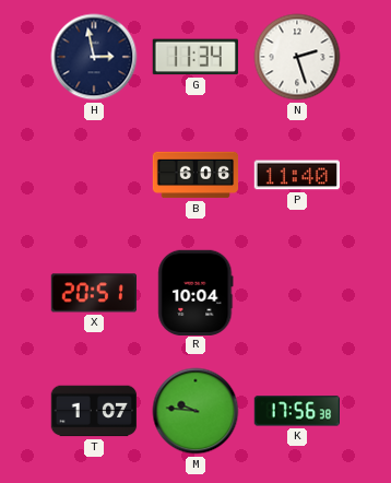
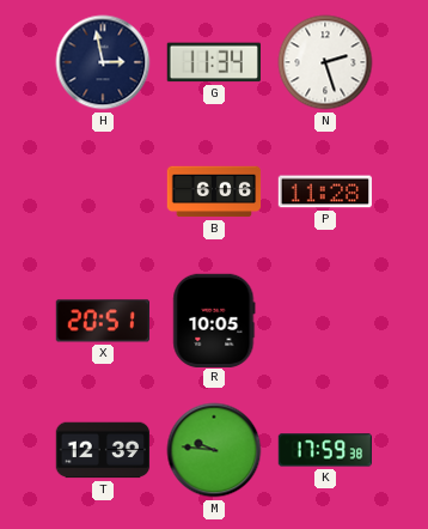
P: 11:40 -> 11:28 (325, 191)
R: 10:04 -> 10:05 (214, 320)
T: 1:07 -> 12:39 (103, 450)
K: 17:56 -> 17:59 (324, 450)
